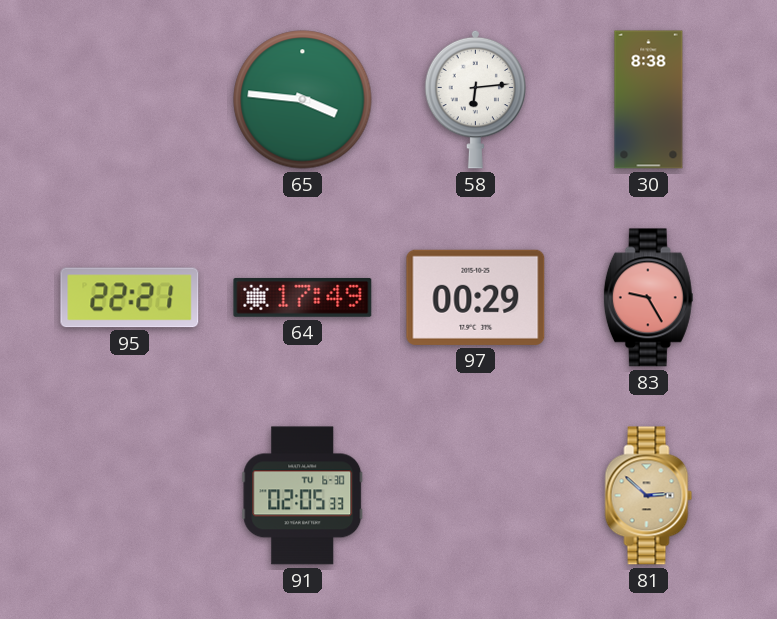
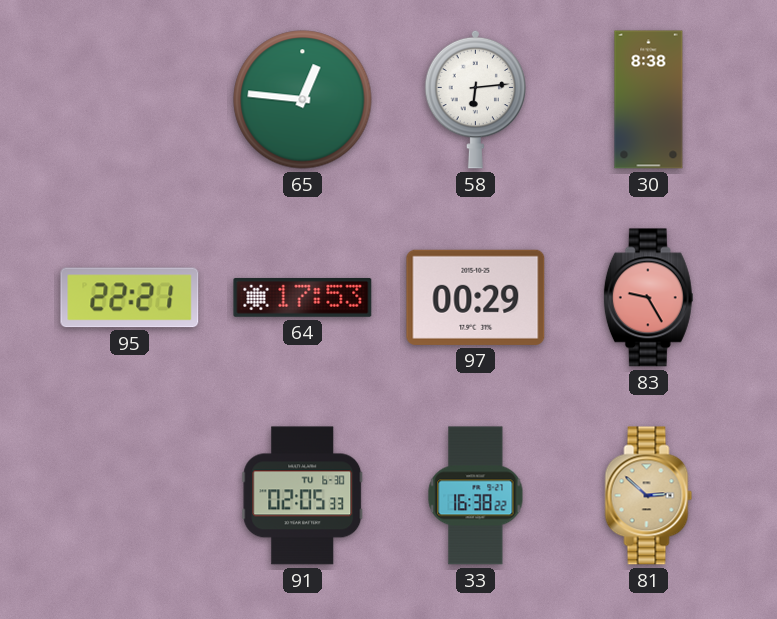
65: 3:46 -> 12:46 (303, 100)
64: 17:49 -> 17:53 (303, 297)
33: none -> 16:38 (476, 496)
